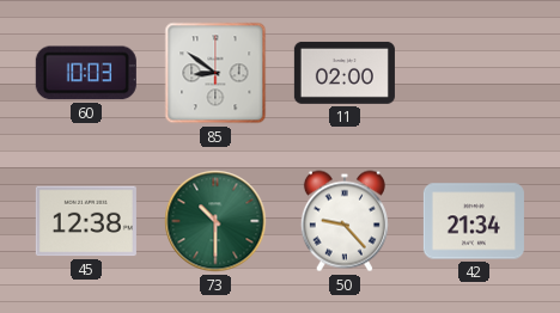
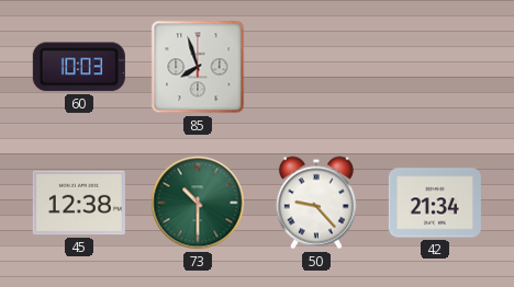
85: 8:51 -> 7:57 (198, 67)
11: 02:00 -> none (345, 73)
